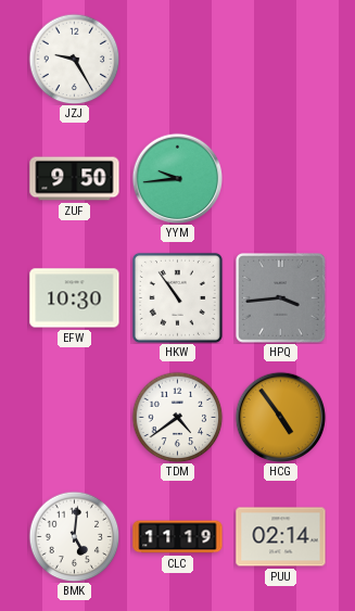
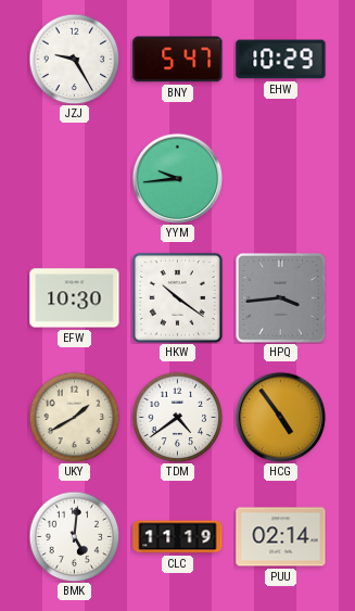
BNY: none -> 5:47 (178, 60)
EHW: none -> 10:29 (281, 60)
ZUF: 9:50 -> none (75, 179)
HKW: 10:54 -> 10:21 (177, 297)
UKY: none -> 1:40 (74, 417)
